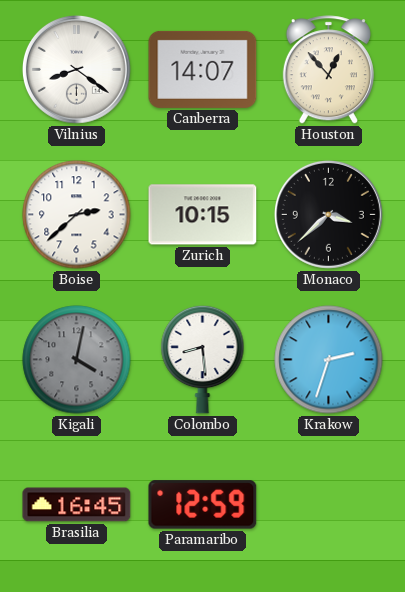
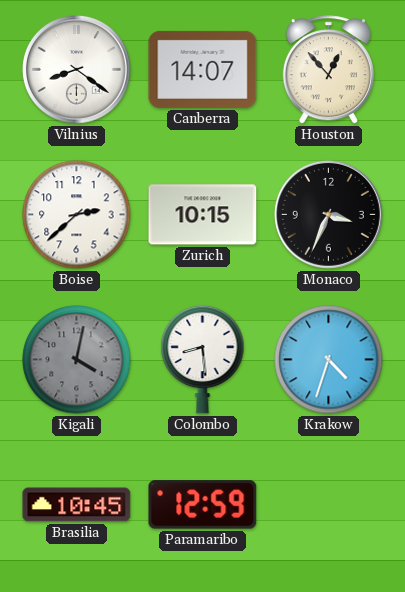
Monaco: 3:38 -> 3:34 (328, 214)
Krakow: 2:33 -> 4:33 (329, 360)
Brasilia: 16:45 -> 10:45 (77, 505)
